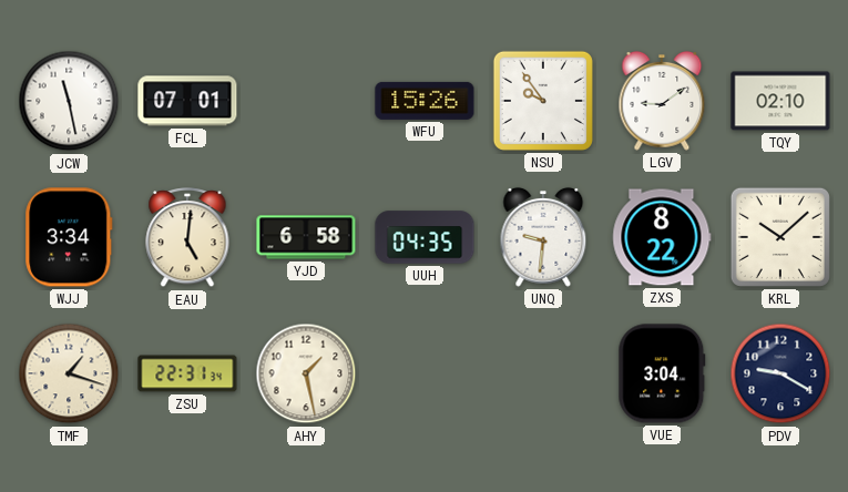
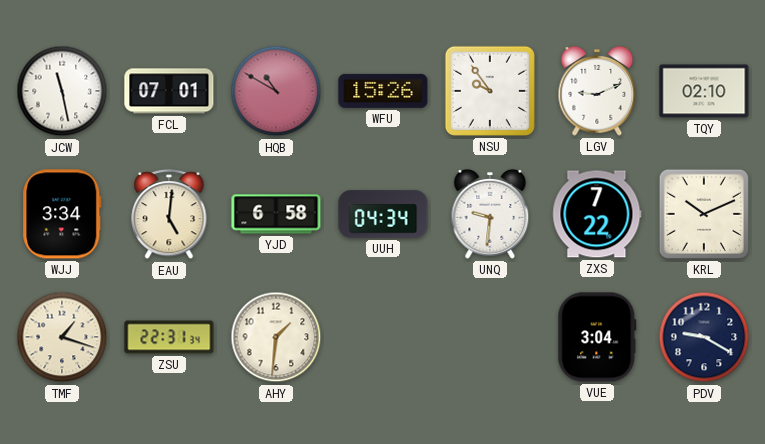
HQB: none -> 10:50 (276, 91)
LGV: 9:09 -> 9:11 (597, 91)
UUH: 04:35 -> 04:34 (383, 214)
ZXS: 8:22 -> 7:22 (597, 214)
KRL: 10:08 -> 10:11 (704, 214)
AHY: 1:28 -> 1:31 (276, 337)
